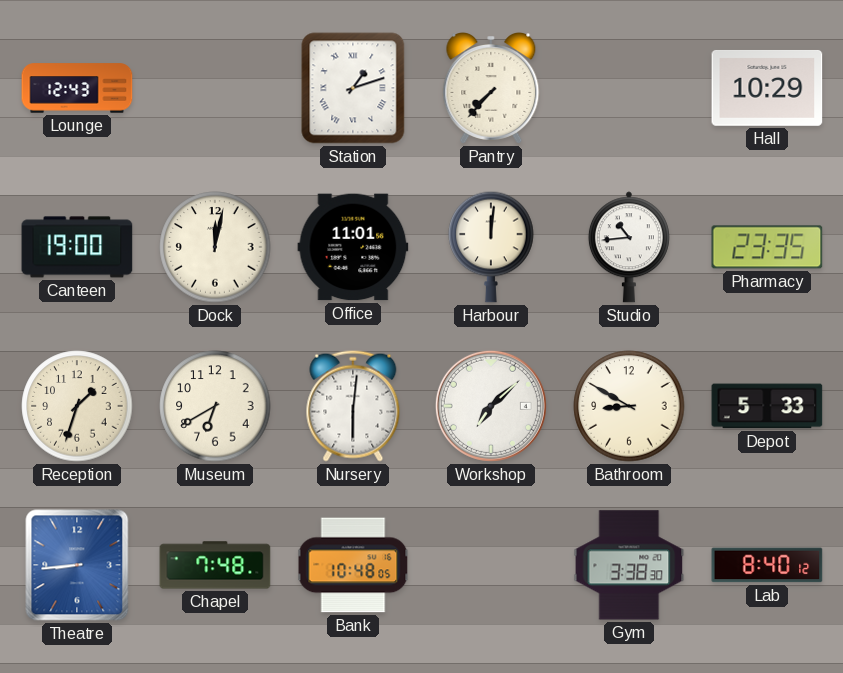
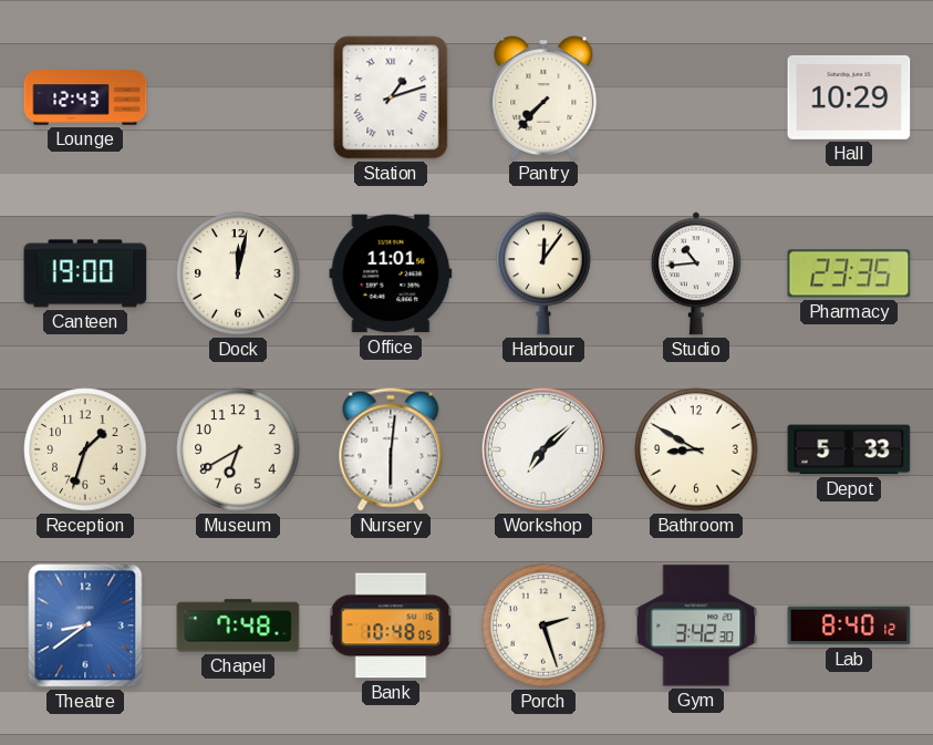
Harbour: 12:01 -> 12:06 (543, 273)
Theatre: 8:44 -> 8:39 (85, 625)
Porch: none -> 2:27 (543, 625)
Gym: 3:38 -> 3:42 (696, 625)
